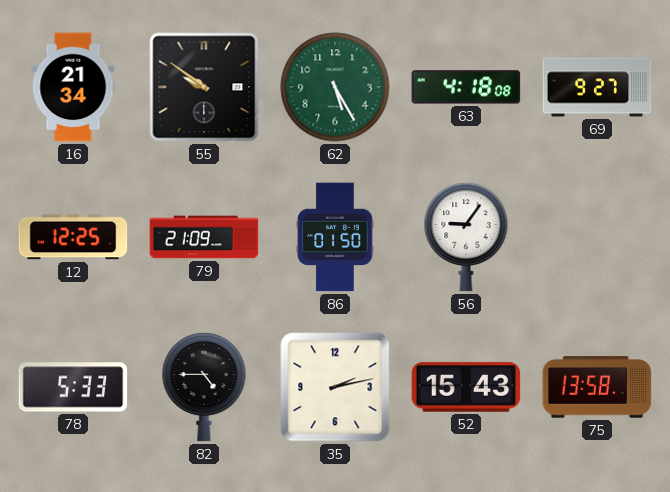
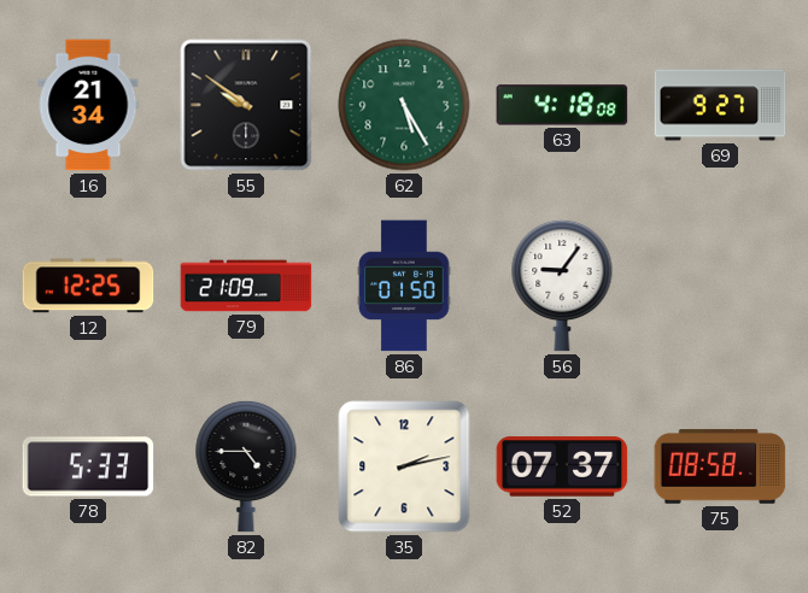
52: 15:43 -> 07:37 (562, 466)
75: 13:58 -> 08:58 (720, 466)
